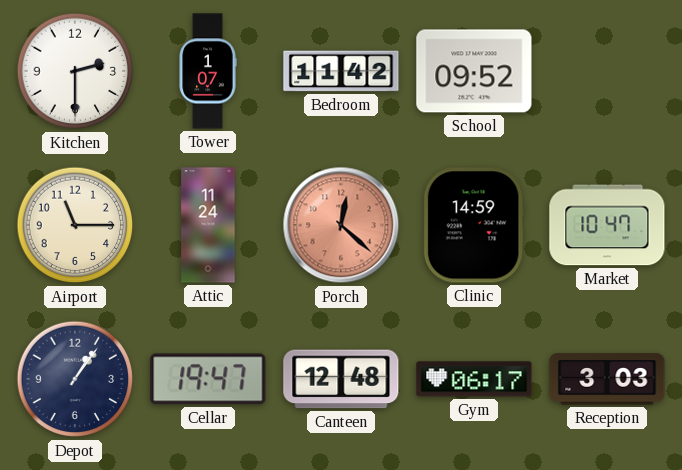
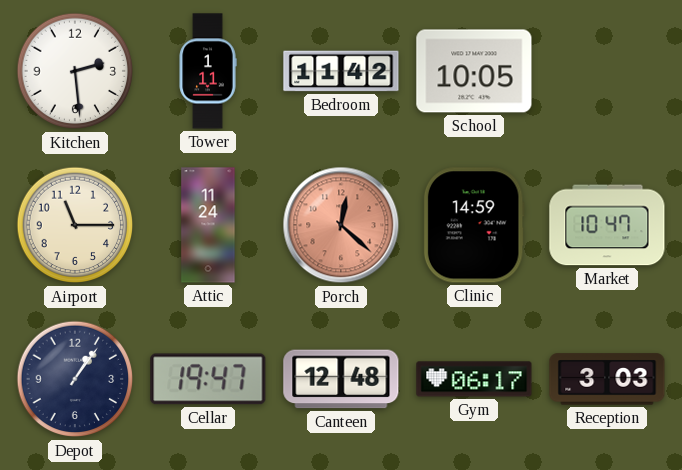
Kitchen: 2:30 -> 2:29 (75, 71)
Tower: 1:07 -> 1:11 (208, 71)
School: 09:52 -> 10:05 (474, 71)
